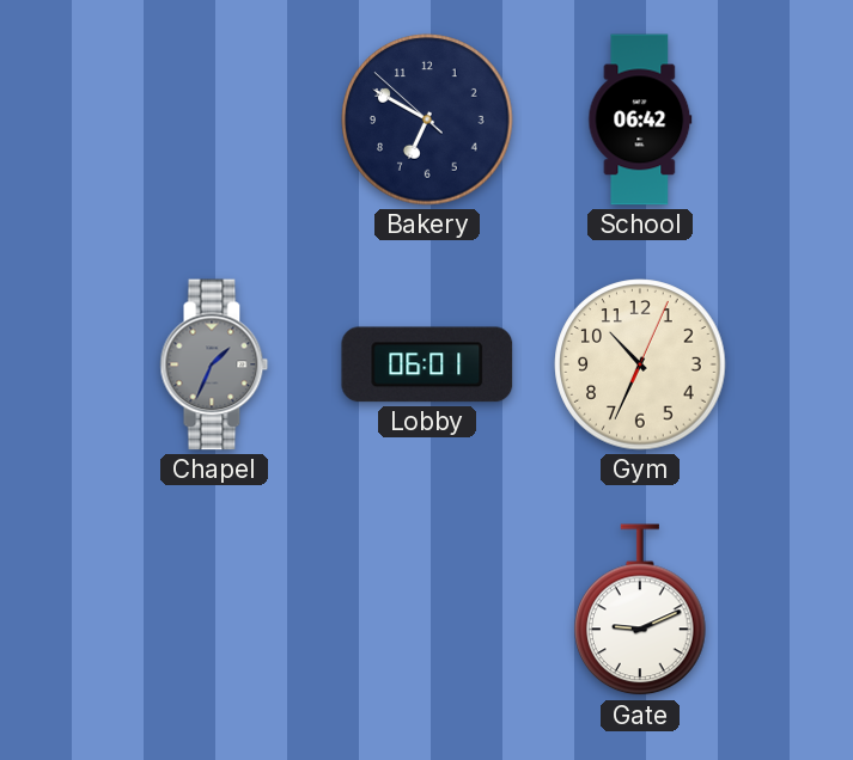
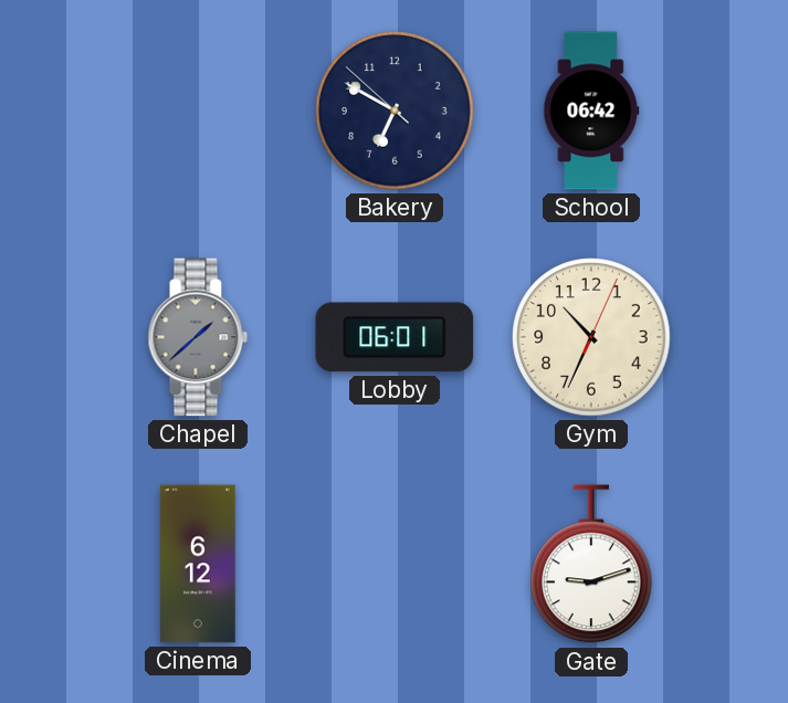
Chapel: 1:34 -> 1:38 (198, 337)
Cinema: none -> 6:12 (198, 564)
Gate: 9:11 -> 9:12 (591, 565)
